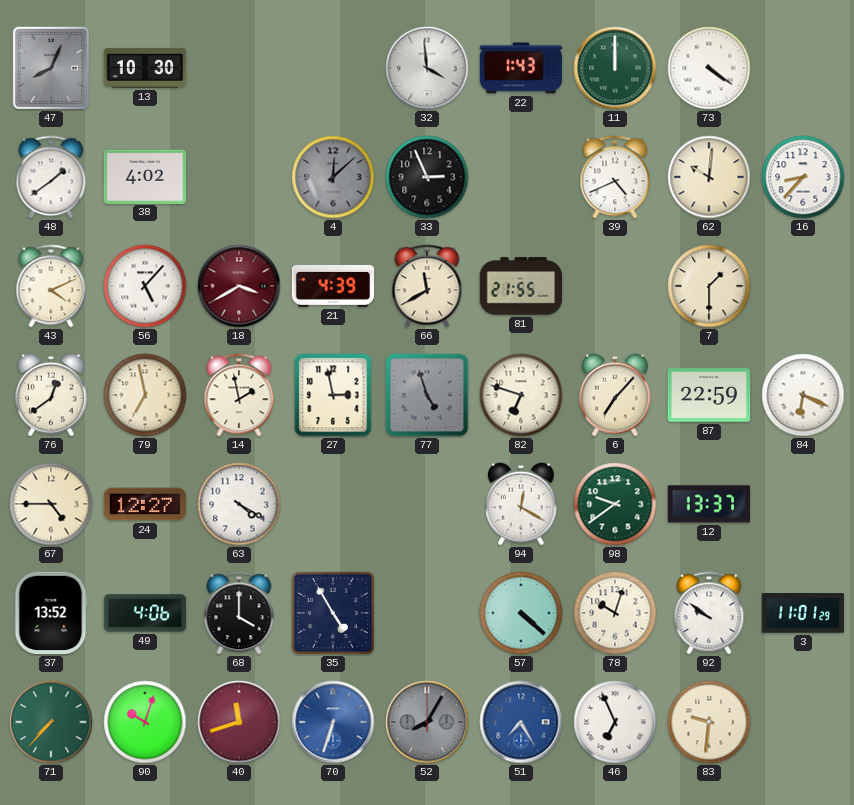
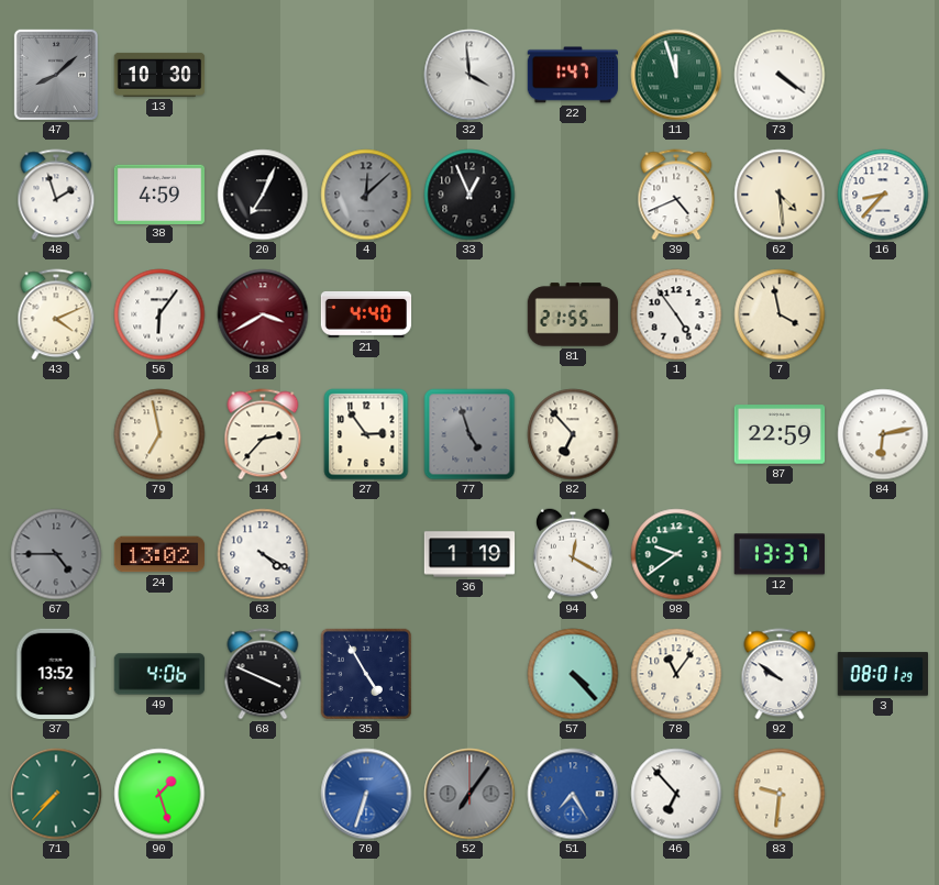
47: 8:04 -> 8:08 (56, 75)
22: 1:43 -> 1:47 (573, 75)
11: 12:00 -> 11:57 (676, 75)
48: 1:39 -> 1:57 (56, 195)
38: 4:02 -> 4:59 (159, 193)
20: none -> 7:04 (263, 195)
33: 2:56 -> 12:56 (469, 195)
62: 10:01 -> 4:29 (780, 195)
56: 5:07 -> 6:06 (159, 314)
21: 4:39 -> 4:40 (366, 314)
66: 11:40 -> none (427, 286)
1: none -> 4:54 (676, 314)
7: 1:30 -> 3:58 (780, 314)
76: 12:39 -> none (52, 395)
14: 1:58 -> 2:37 (263, 434)
27: 2:58 -> 2:54 (366, 434)
82: 6:48 -> 6:53 (573, 434)
6: 7:07 -> none (616, 395)
84: 6:19 -> 6:13 (883, 434)
67 dial: cream -> grey (56, 554)
24: 12:27 -> 13:02 (159, 554)
36: none -> 1:19 (469, 554)
68: 4:00 -> 3:49 (263, 674)
57: 4:22 -> 4:23 (573, 674)
78: 10:03 -> 11:06 (676, 674)
3: 11:01 -> 08:01 (883, 674)
90: 10:03 -> 1:27 (159, 794)
40: 11:42 -> none (239, 722)
52: 8:05 -> 7:06 (469, 794)
46: 6:56 -> 6:53 (676, 794)
